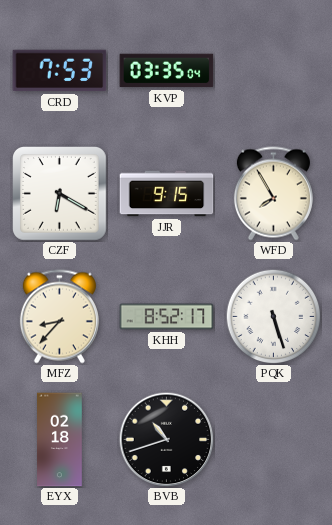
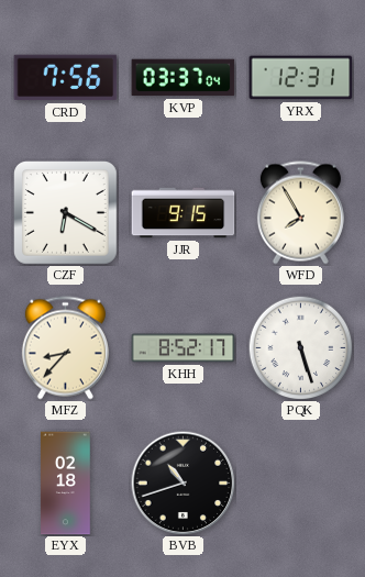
CRD: 7:53 -> 7:56 (66, 78)
KVP: 03:35 -> 03:37 (184, 78)
YRX: none -> 12:31 (301, 78)
